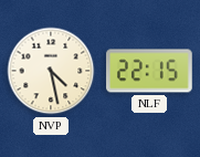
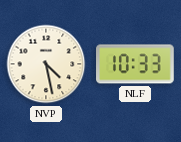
NLF: 22:15 -> 10:33 (135, 64)
